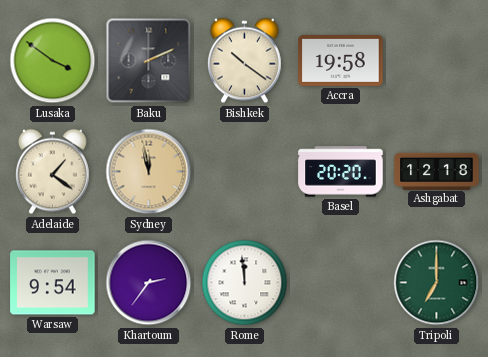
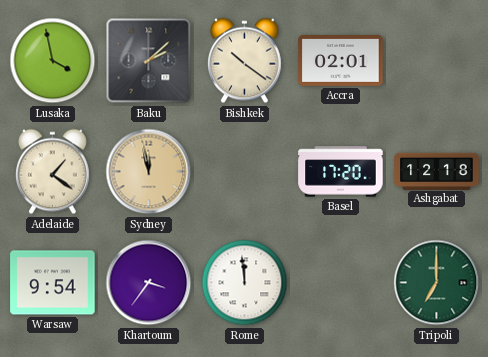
Lusaka: 3:51 -> 3:58 (53, 61)
Baku: 2:11 -> 2:08 (149, 61)
Accra: 19:58 -> 02:01 (341, 61)
Basel: 20:20 -> 17:20 (341, 172)
Khartoum: 2:36 -> 3:36 (149, 283)
